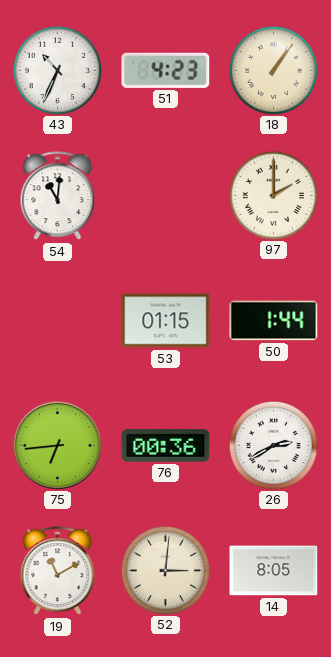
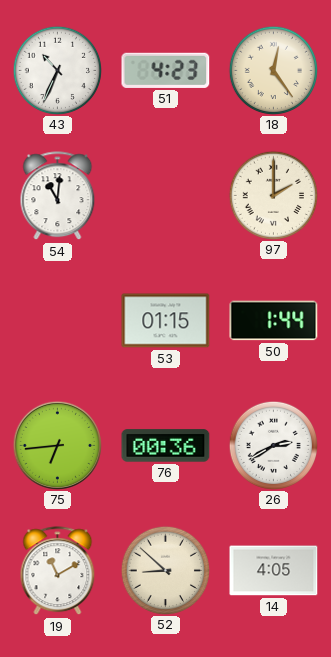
18: 1:06 -> 12:24 (273, 70)
52: 3:01 -> 8:52 (165, 570)
14: 8:05 -> 4:05 (274, 571)
